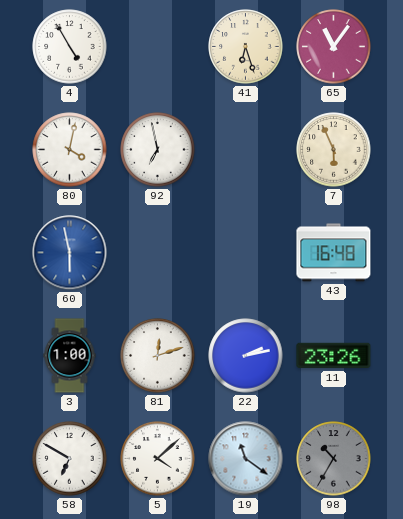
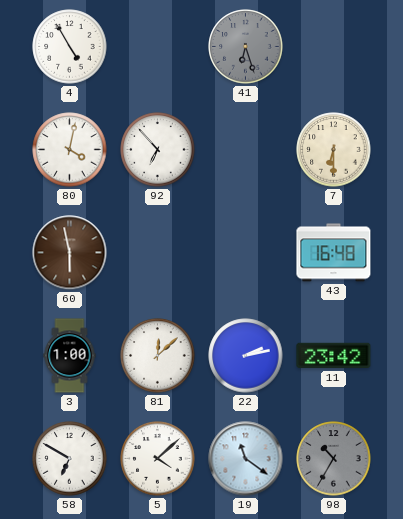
41 dial: cream -> grey (246, 47)
65: 11:06 -> none (334, 47)
92: 6:58 -> 6:53 (158, 150)
7: 5:56 -> 6:30 (334, 150)
60 dial: blue -> brown (70, 253)
81: 12:12 -> 12:08 (158, 356)
11: 23:26 -> 23:42 (334, 356)
